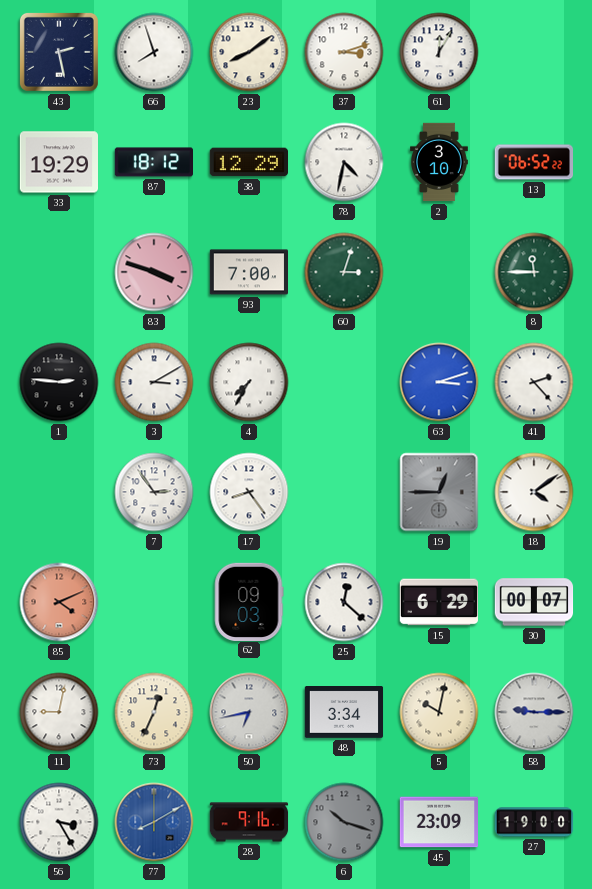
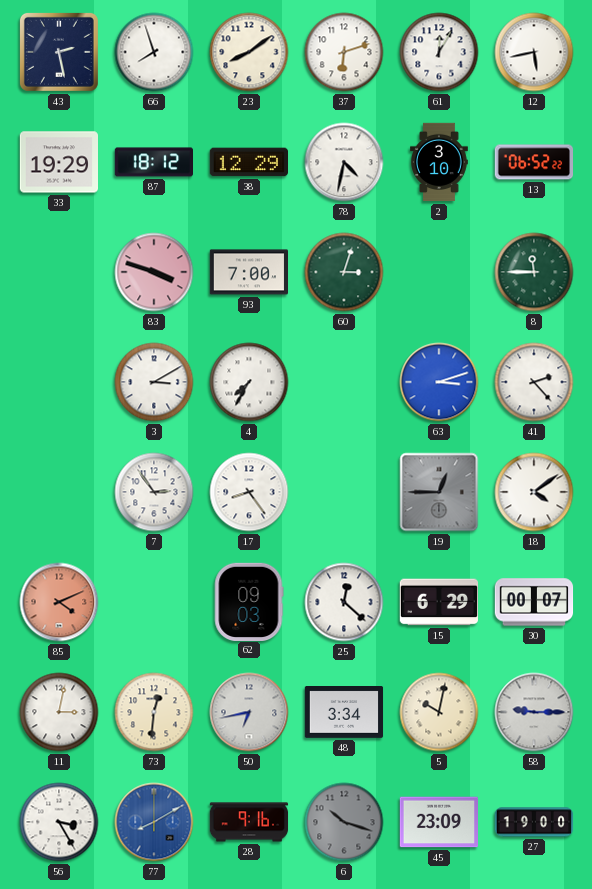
37: 3:12 -> 6:12 (344, 52)
12: none -> 5:43 (534, 52)
1: 2:46 -> none (59, 382)
11: 9:02 -> 3:02 (59, 712)
73: 12:34 -> 12:31 (154, 712)
